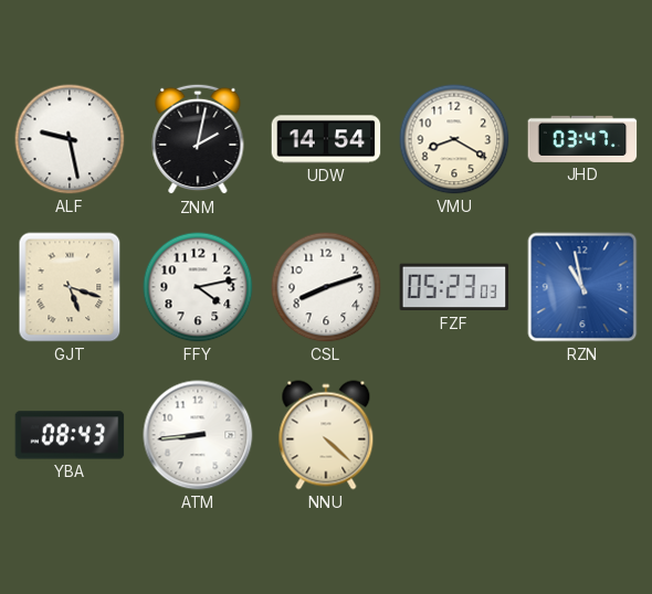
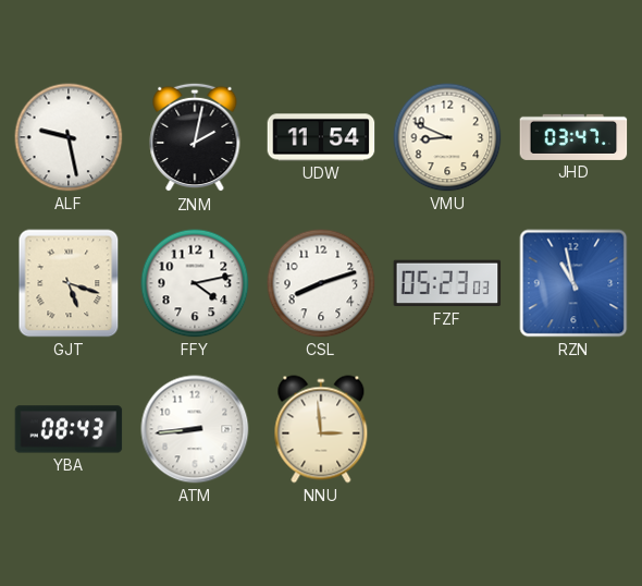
UDW: 14:54 -> 11:54 (321, 137)
VMU: 8:20 -> 8:49 (447, 137)
NNU: 4:22 -> 2:59 (321, 429)
